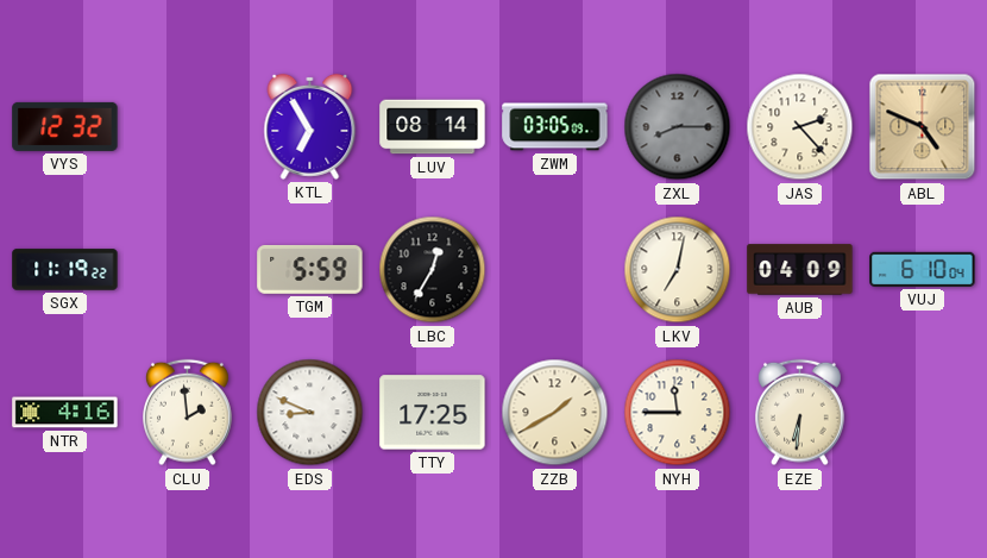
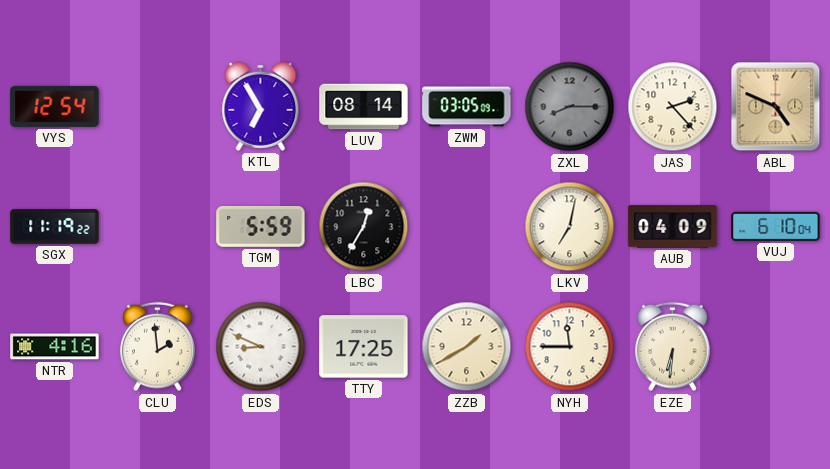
VYS: 12:32 -> 12:54 (55, 106)
